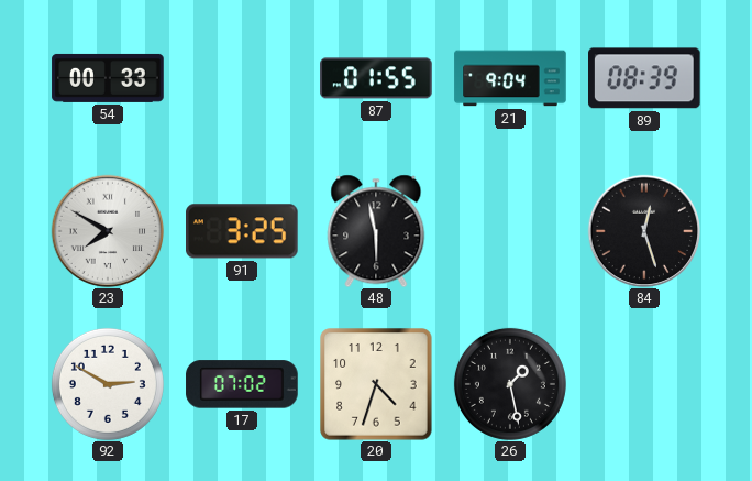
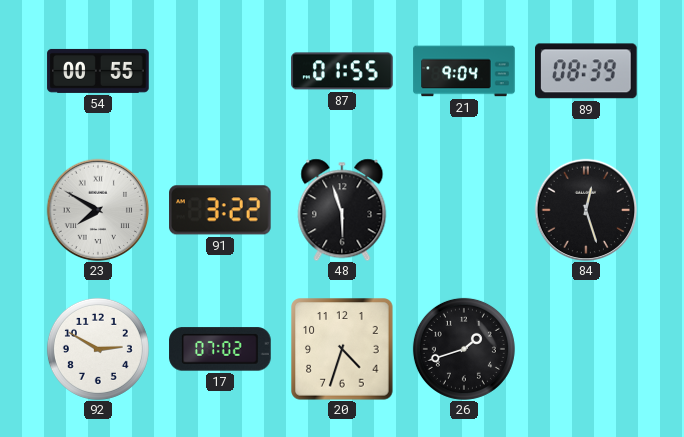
54: 00:33 -> 00:55 (98, 71)
91: 3:25 -> 3:22 (221, 210)
48: 5:58 -> 5:57 (342, 210)
26: 1:28 -> 1:42 (464, 349)
